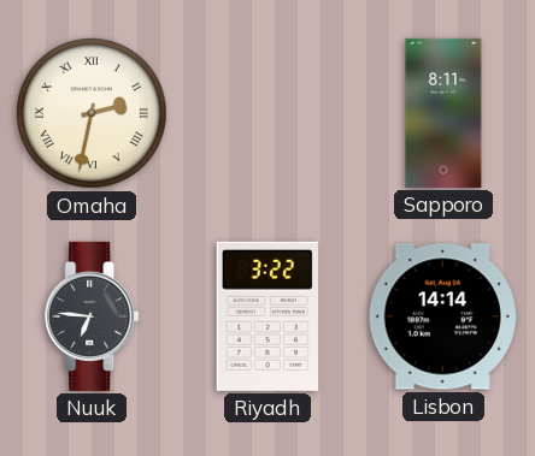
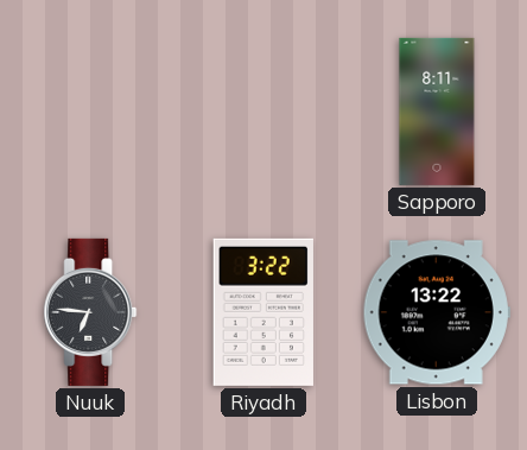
Omaha: 2:32 -> none (92, 113)
Lisbon: 14:14 -> 13:22 (437, 312)
